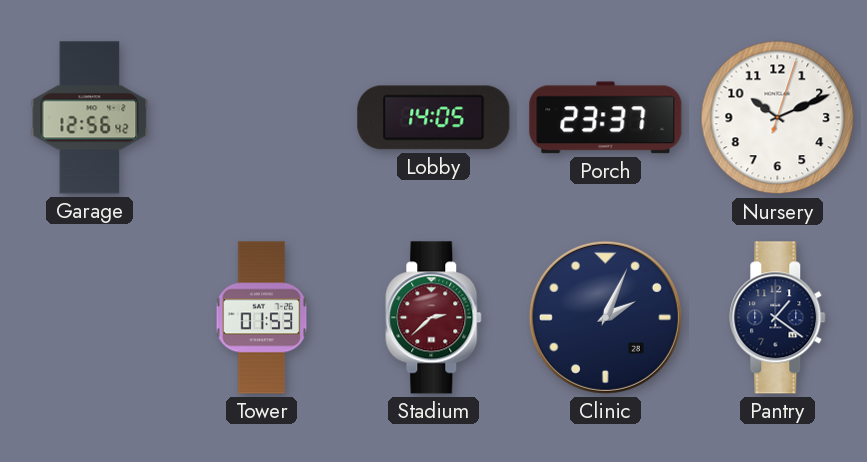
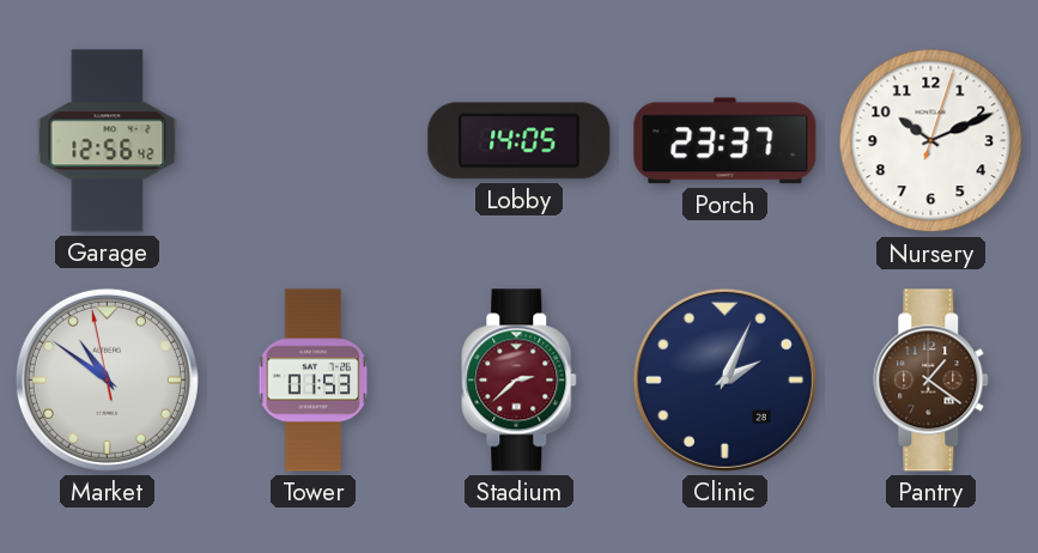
Market: none -> 10:50 (107, 379)
Pantry dial: navy -> brown (931, 381)
